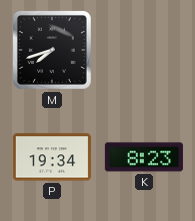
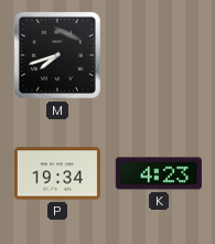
K: 8:23 -> 4:23 (159, 173)
